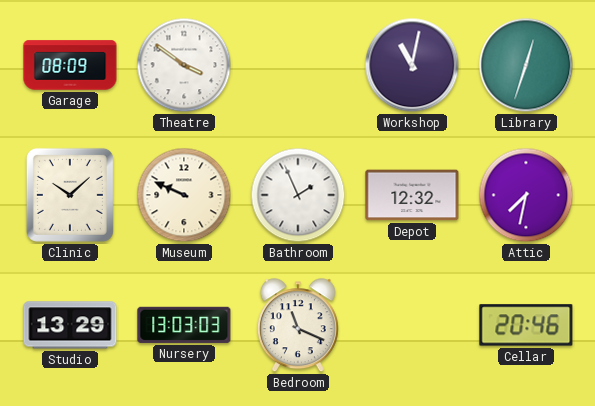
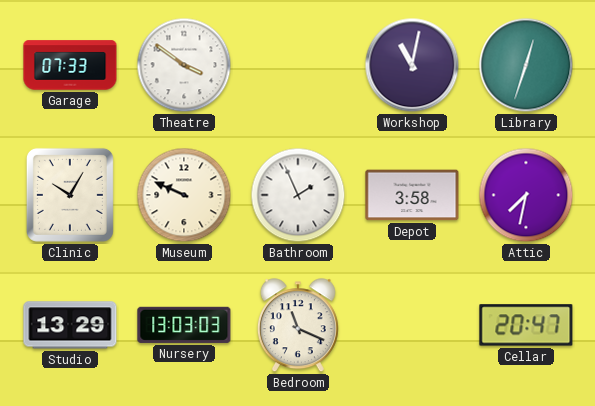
Garage: 08:09 -> 07:33 (70, 65)
Clinic: 10:08 -> 10:05 (70, 195)
Depot: 12:32 -> 3:58 (412, 195)
Cellar: 20:46 -> 20:47 (526, 325)
